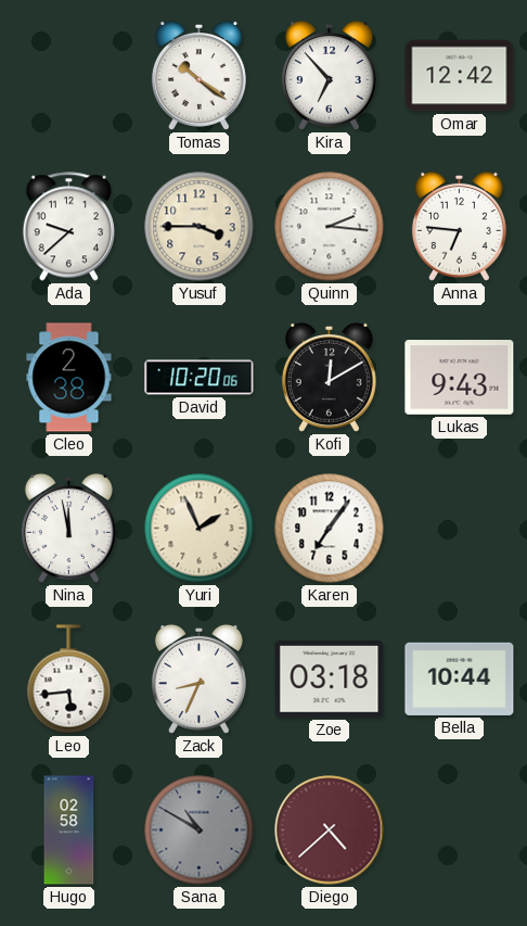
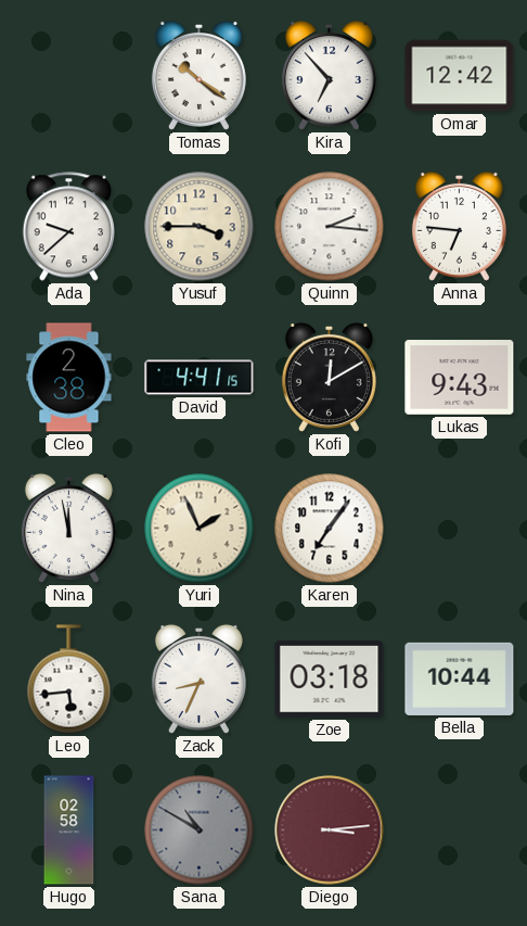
David: 10:20 -> 4:41 (200, 378)
Diego: 4:38 -> 3:14 (330, 830)
